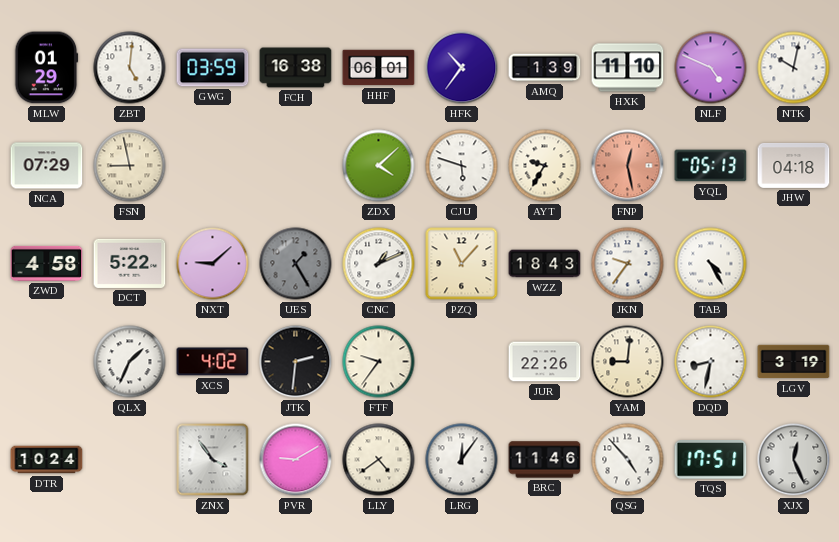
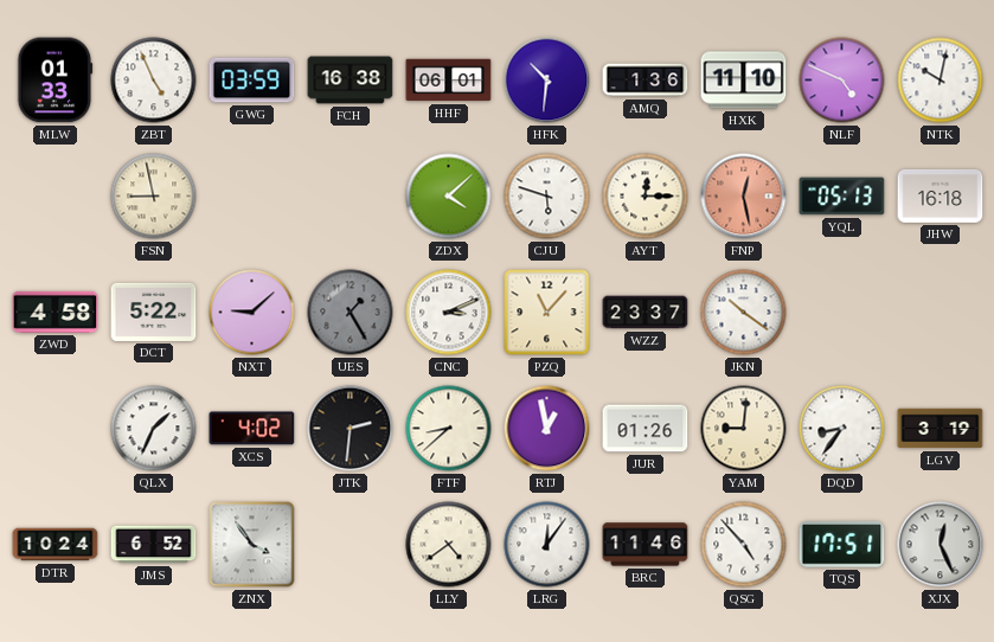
MLW: 01:29 -> 01:33 (56, 81)
ZBT: 5:01 -> 4:56 (154, 81)
HFK: 10:36 -> 10:31 (547, 81)
AMQ: 1:39 -> 1:36 (646, 81)
NCA: 07:29 -> none (47, 166)
AYT: 9:35 -> 12:15 (646, 197)
JHW: 04:18 -> 16:18 (941, 195)
CNC: 1:11 -> 3:11 (449, 313)
WZZ: 18:43 -> 23:37 (646, 313)
JKN: 9:36 -> 10:21 (744, 313)
TAB: 4:25 -> none (711, 264)
FTF: 9:36 -> 8:38 (449, 429)
RTJ: none -> 12:58 (547, 429)
JUR: 22:26 -> 01:26 (646, 429)
DQD: 8:32 -> 8:36 (842, 429)
JMS: none -> 6:52 (154, 545)
PVR: 9:10 -> none (296, 460)
